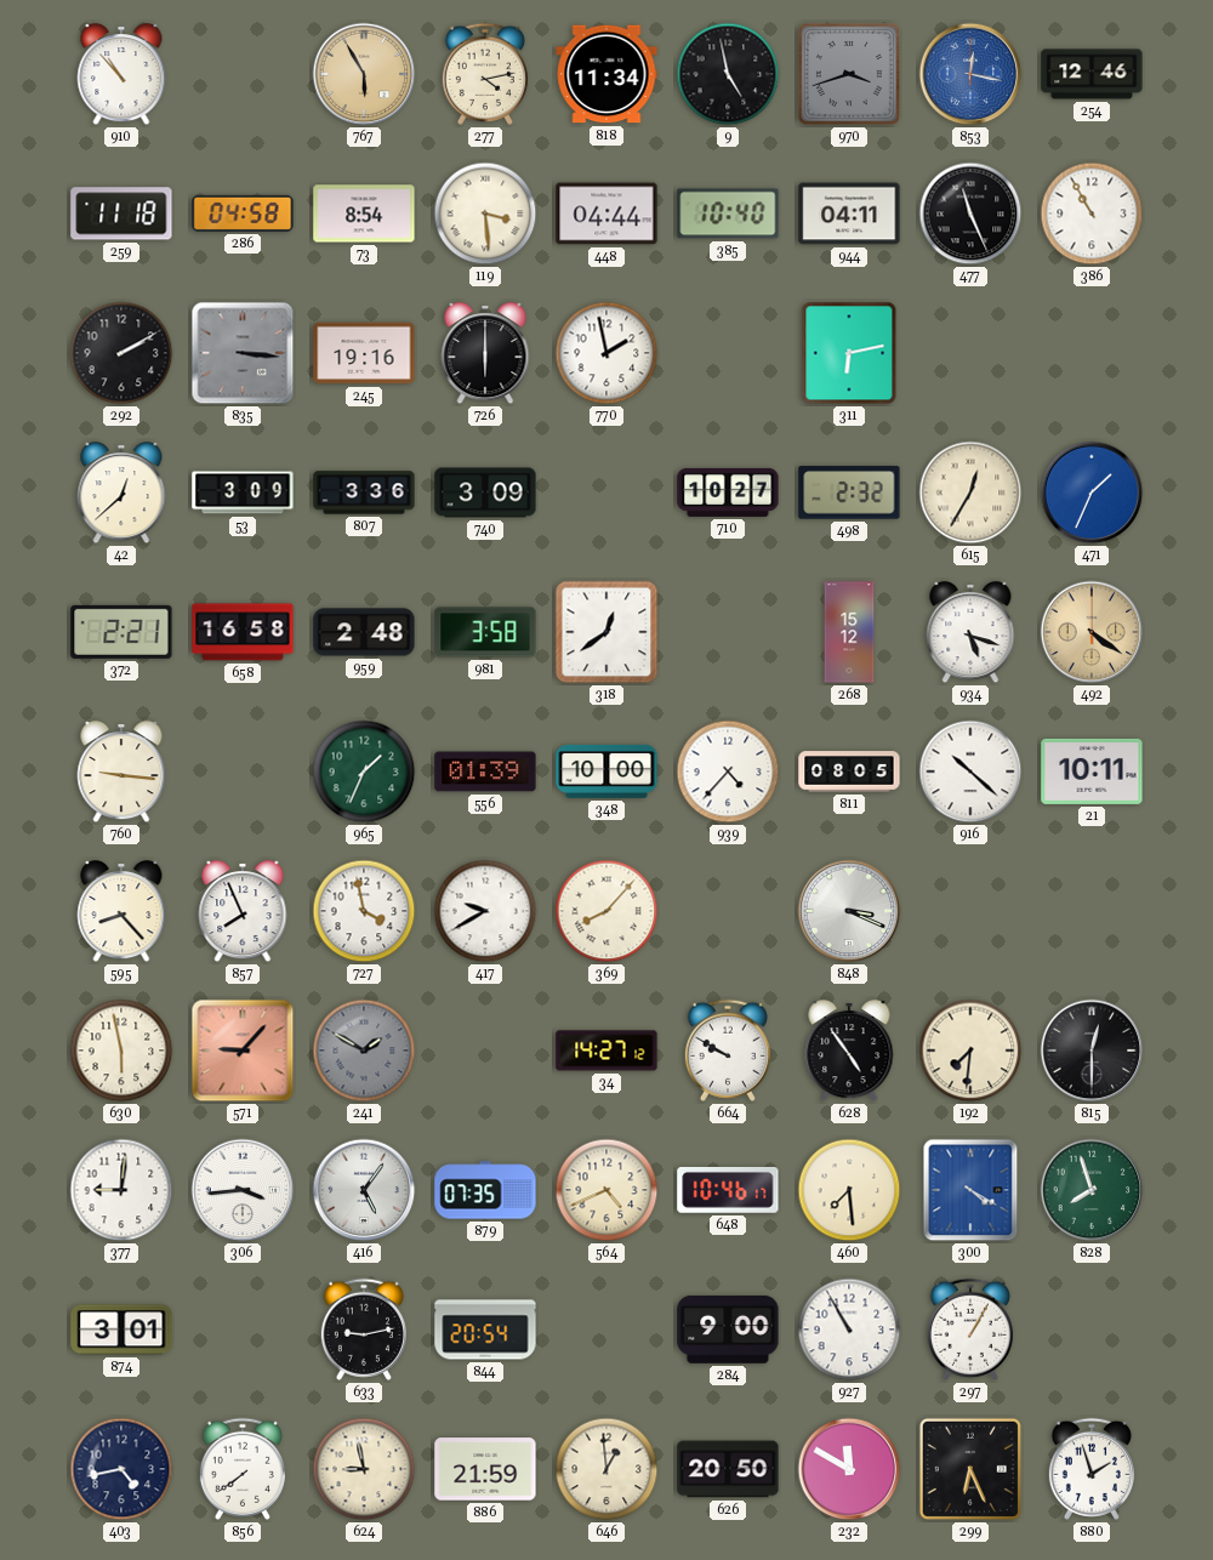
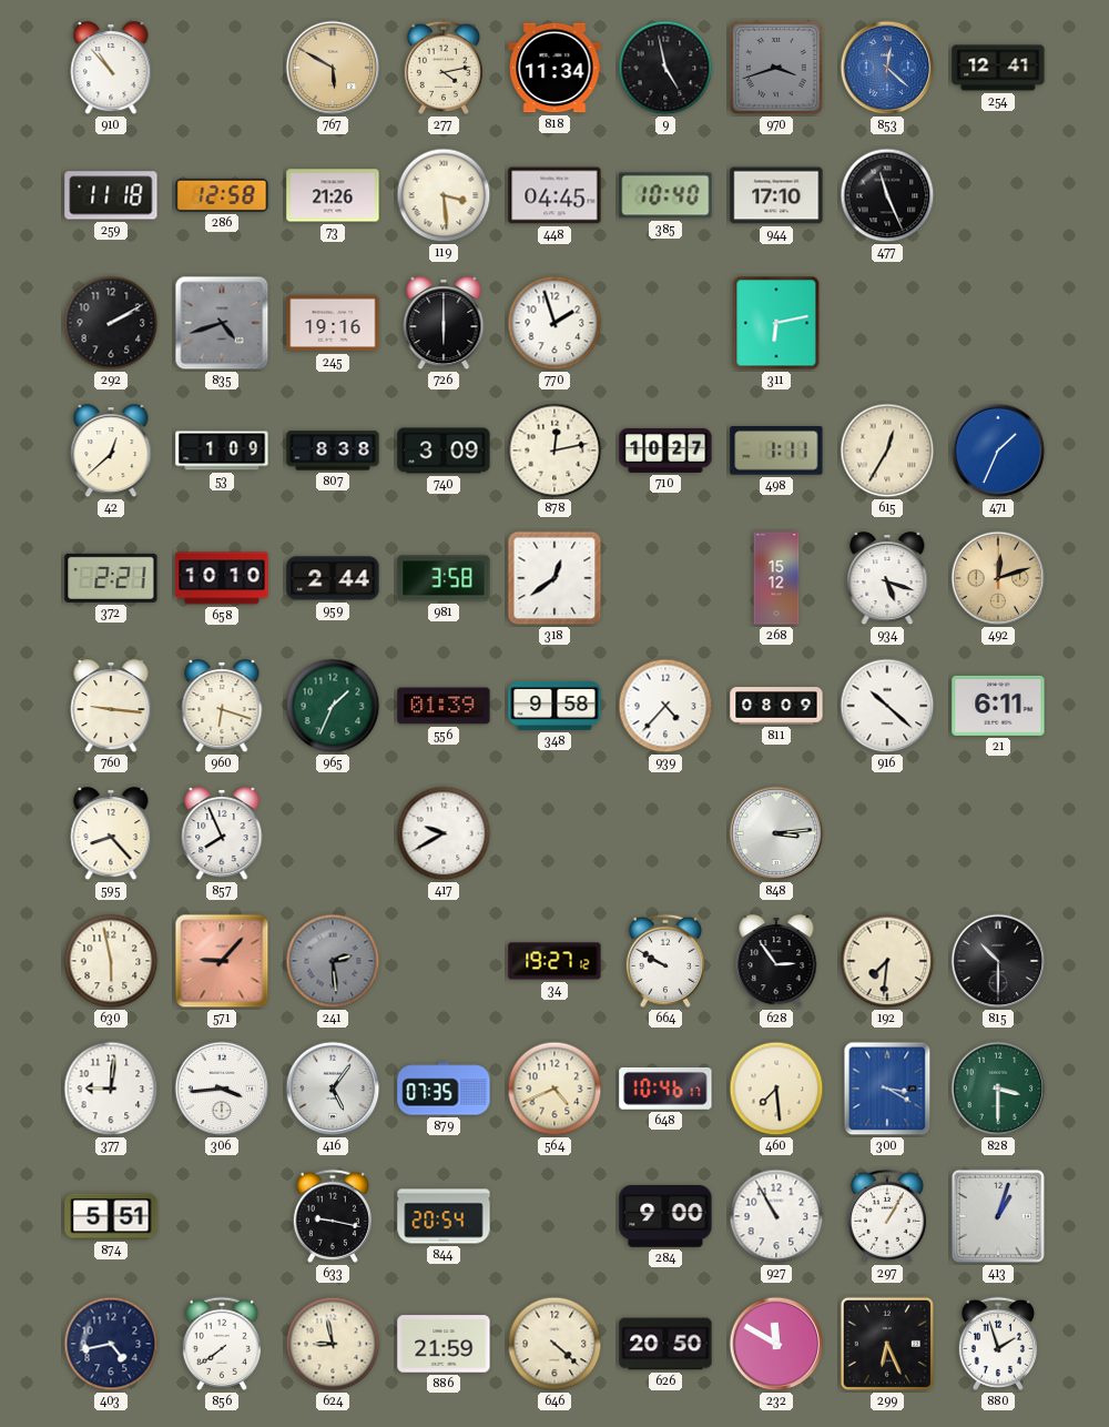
767: 5:55 -> 5:50 (333, 68)
853: 12:17 -> 12:22 (887, 68)
254: 12:46 -> 12:41 (998, 68)
286: 04:58 -> 12:58 (222, 195)
73: 8:54 -> 21:26 (333, 195)
448: 04:44 -> 04:45 (554, 195)
944: 04:11 -> 17:10 (776, 195)
386: 10:55 -> none (1092, 213)
835: 3:16 -> 4:42 (222, 323)
770: 1:58 -> 1:57 (554, 323)
53: 3:09 -> 1:09 (222, 451)
807: 3:36 -> 8:38 (333, 451)
878: none -> 12:13 (554, 451)
498: 2:32 -> 1:11 (776, 451)
658: 16:58 -> 10:10 (222, 578)
959: 2:48 -> 2:44 (333, 578)
492: 4:21 -> 12:12 (998, 578)
960: none -> 6:18 (222, 707)
348: 10:00 -> 9:58 (554, 706)
811: 08:05 -> 08:09 (776, 706)
21: 10:11 -> 6:11 (998, 706)
727: 3:58 -> none (364, 911)
369: 8:07 -> none (606, 911)
848: 3:19 -> 3:14 (776, 833)
241: 1:50 -> 2:29 (333, 961)
34: 14:27 -> 19:27 (554, 961)
628: 4:54 -> 2:54 (776, 962)
815: 12:30 -> 10:30 (998, 961)
300: 4:20 -> 3:20 (887, 1089)
828: 7:57 -> 3:30 (998, 1089)
874: 3:01 -> 5:51 (111, 1216)
633: 9:13 -> 9:17 (333, 1216)
413: none -> 1:03 (998, 1216)
646: 12:59 -> 4:22 (554, 1344)
